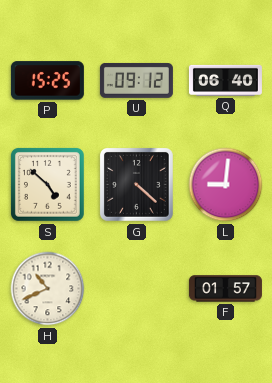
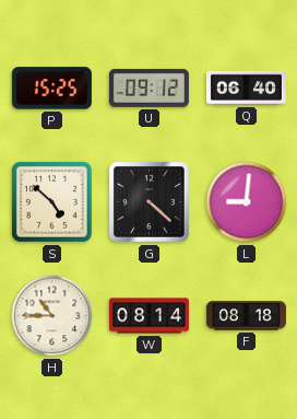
H: 10:41 -> 10:45 (52, 316)
W: none -> 08:14 (148, 316)
F: 01:57 -> 08:18 (246, 316)
